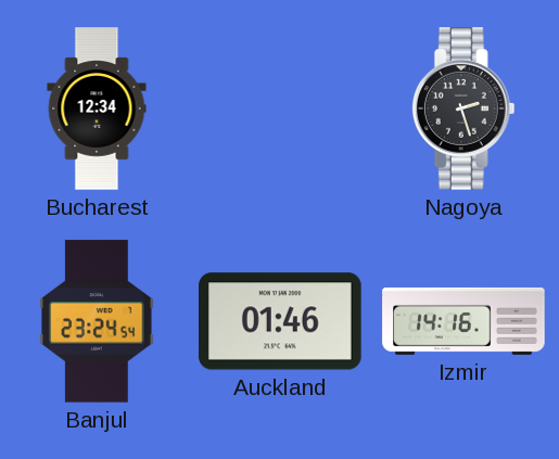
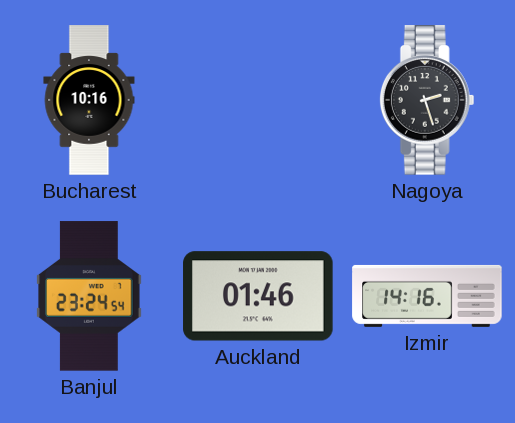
Bucharest: 12:34 -> 10:16 (89, 100)
